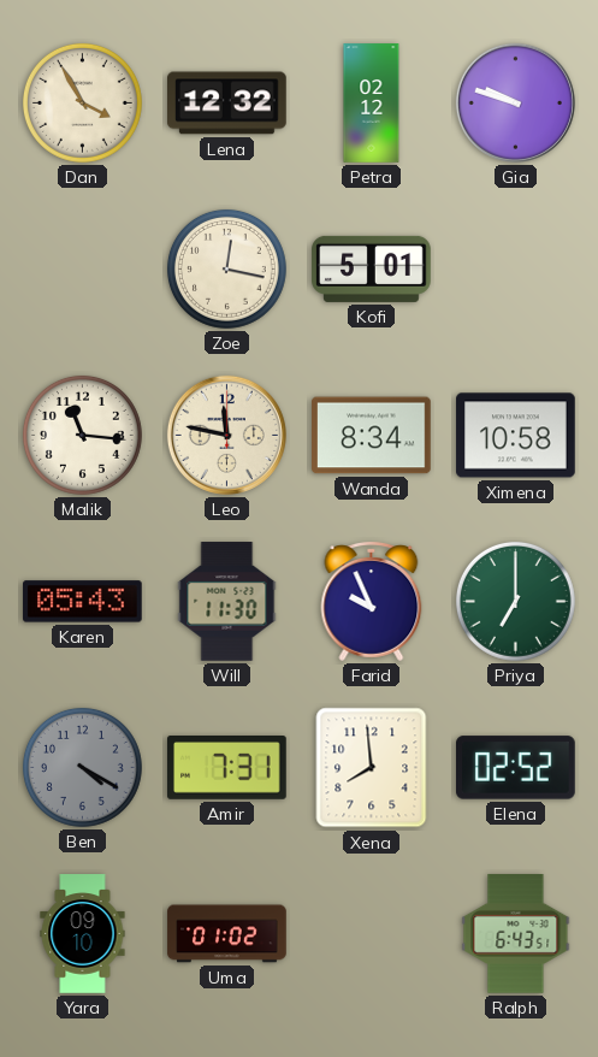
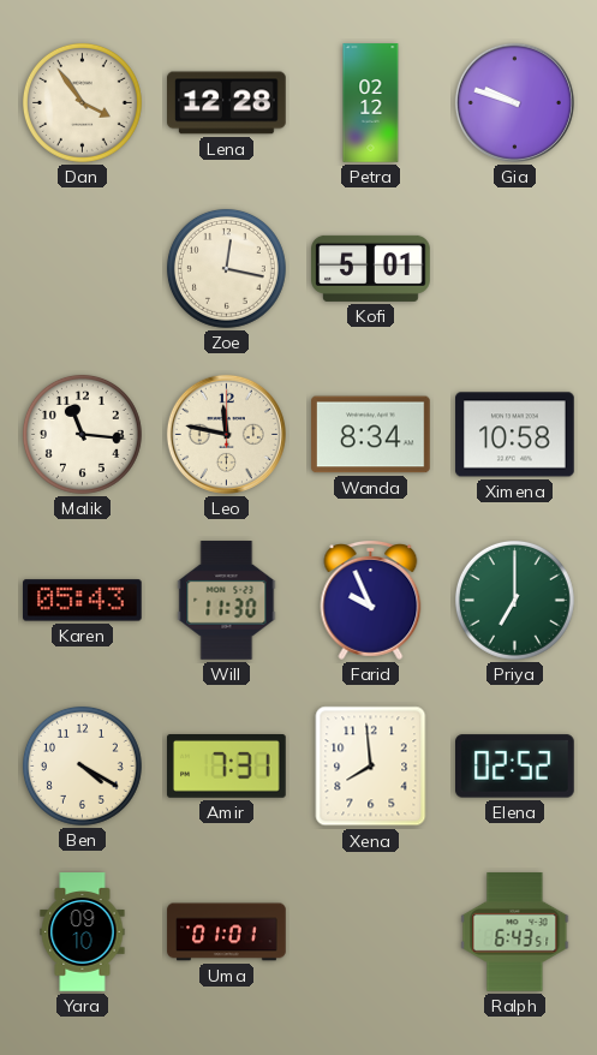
Dan: 3:55 -> 3:54 (82, 102)
Lena: 12:32 -> 12:28 (227, 103)
Ben dial: grey -> cream (82, 765)
Uma: 01:02 -> 01:01 (227, 932)
